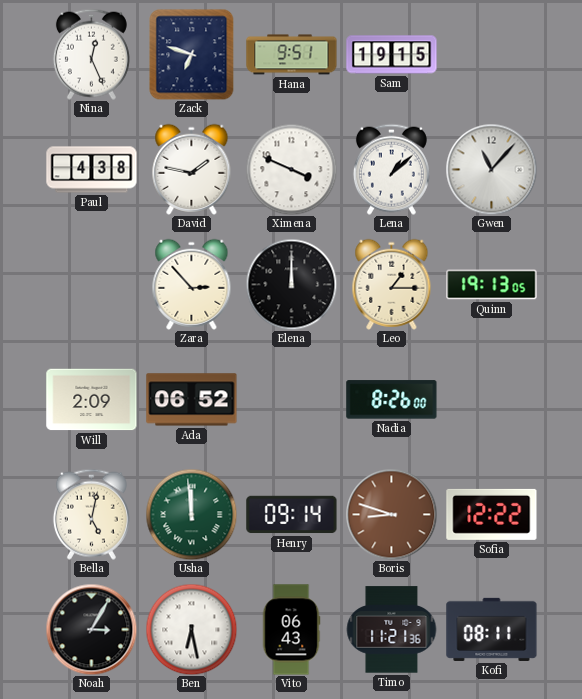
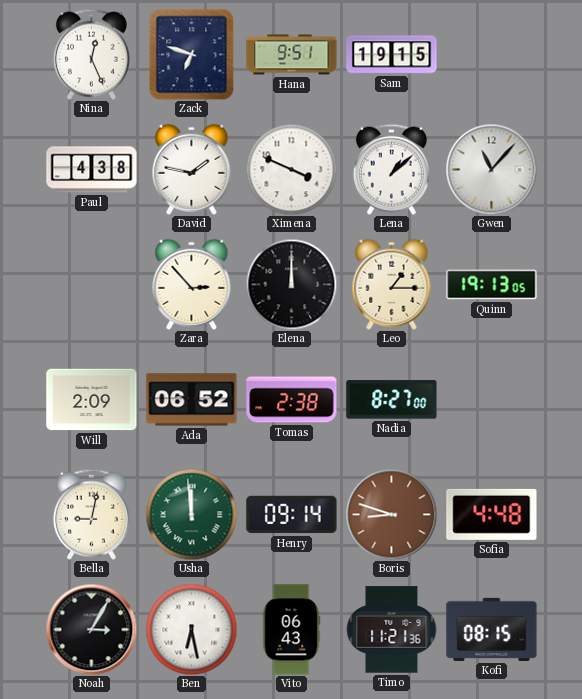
Tomas: none -> 2:38 (292, 400)
Nadia: 8:26 -> 8:27 (392, 400)
Bella: 5:02 -> 9:02 (91, 514)
Sofia: 12:22 -> 4:48 (492, 514)
Kofi: 08:11 -> 08:15 (492, 629)
